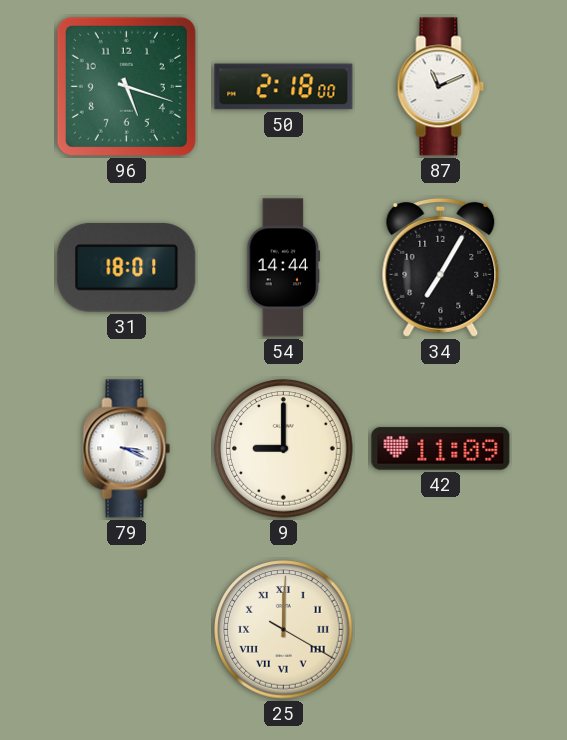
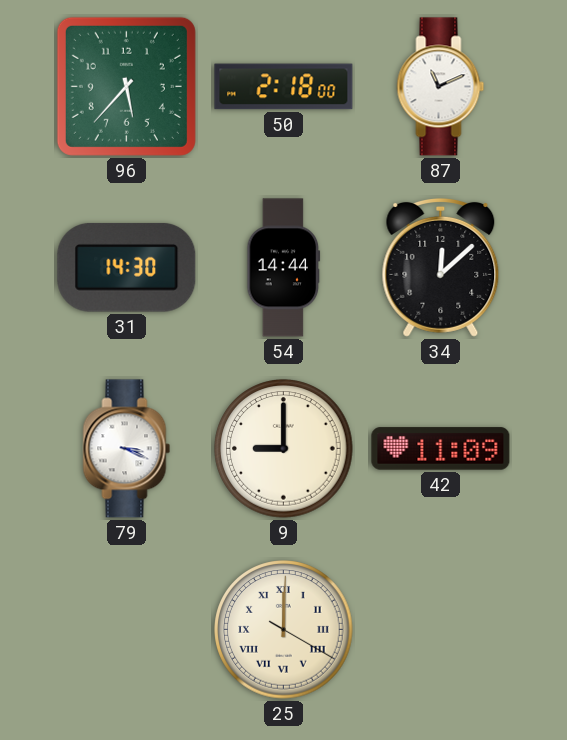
96: 5:18 -> 5:37 (126, 86)
31: 18:01 -> 14:30 (127, 267)
34: 7:05 -> 12:08 (441, 267)
